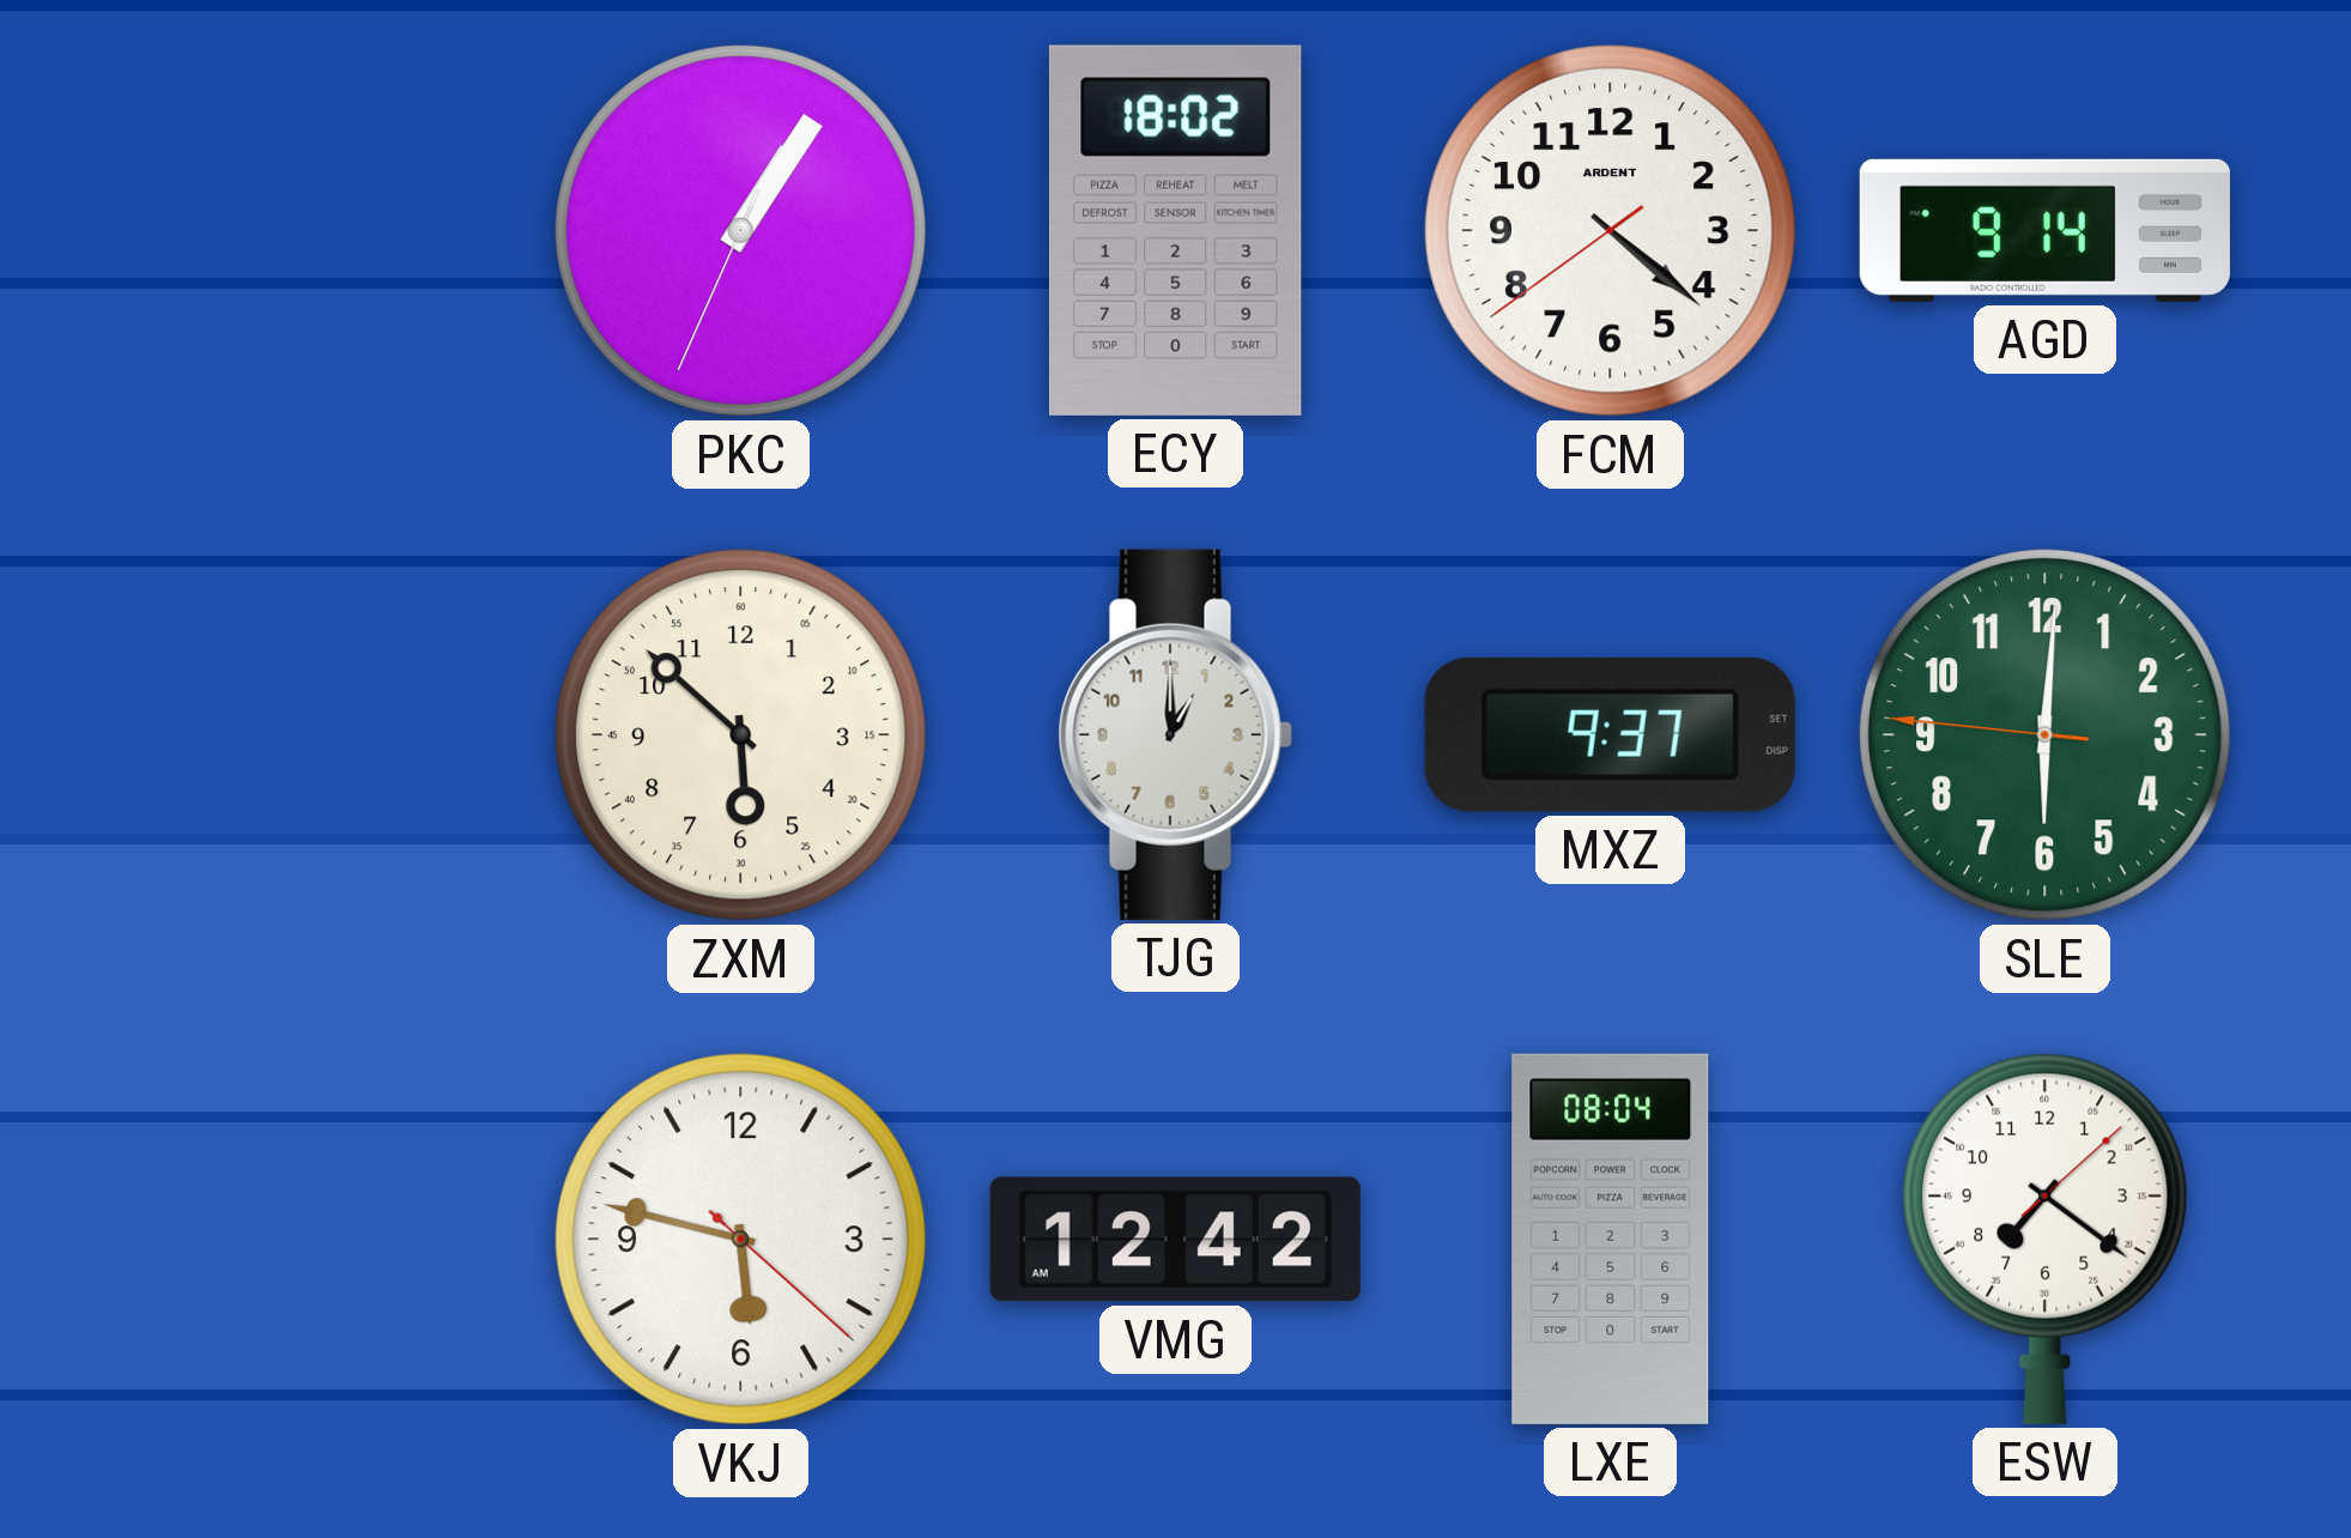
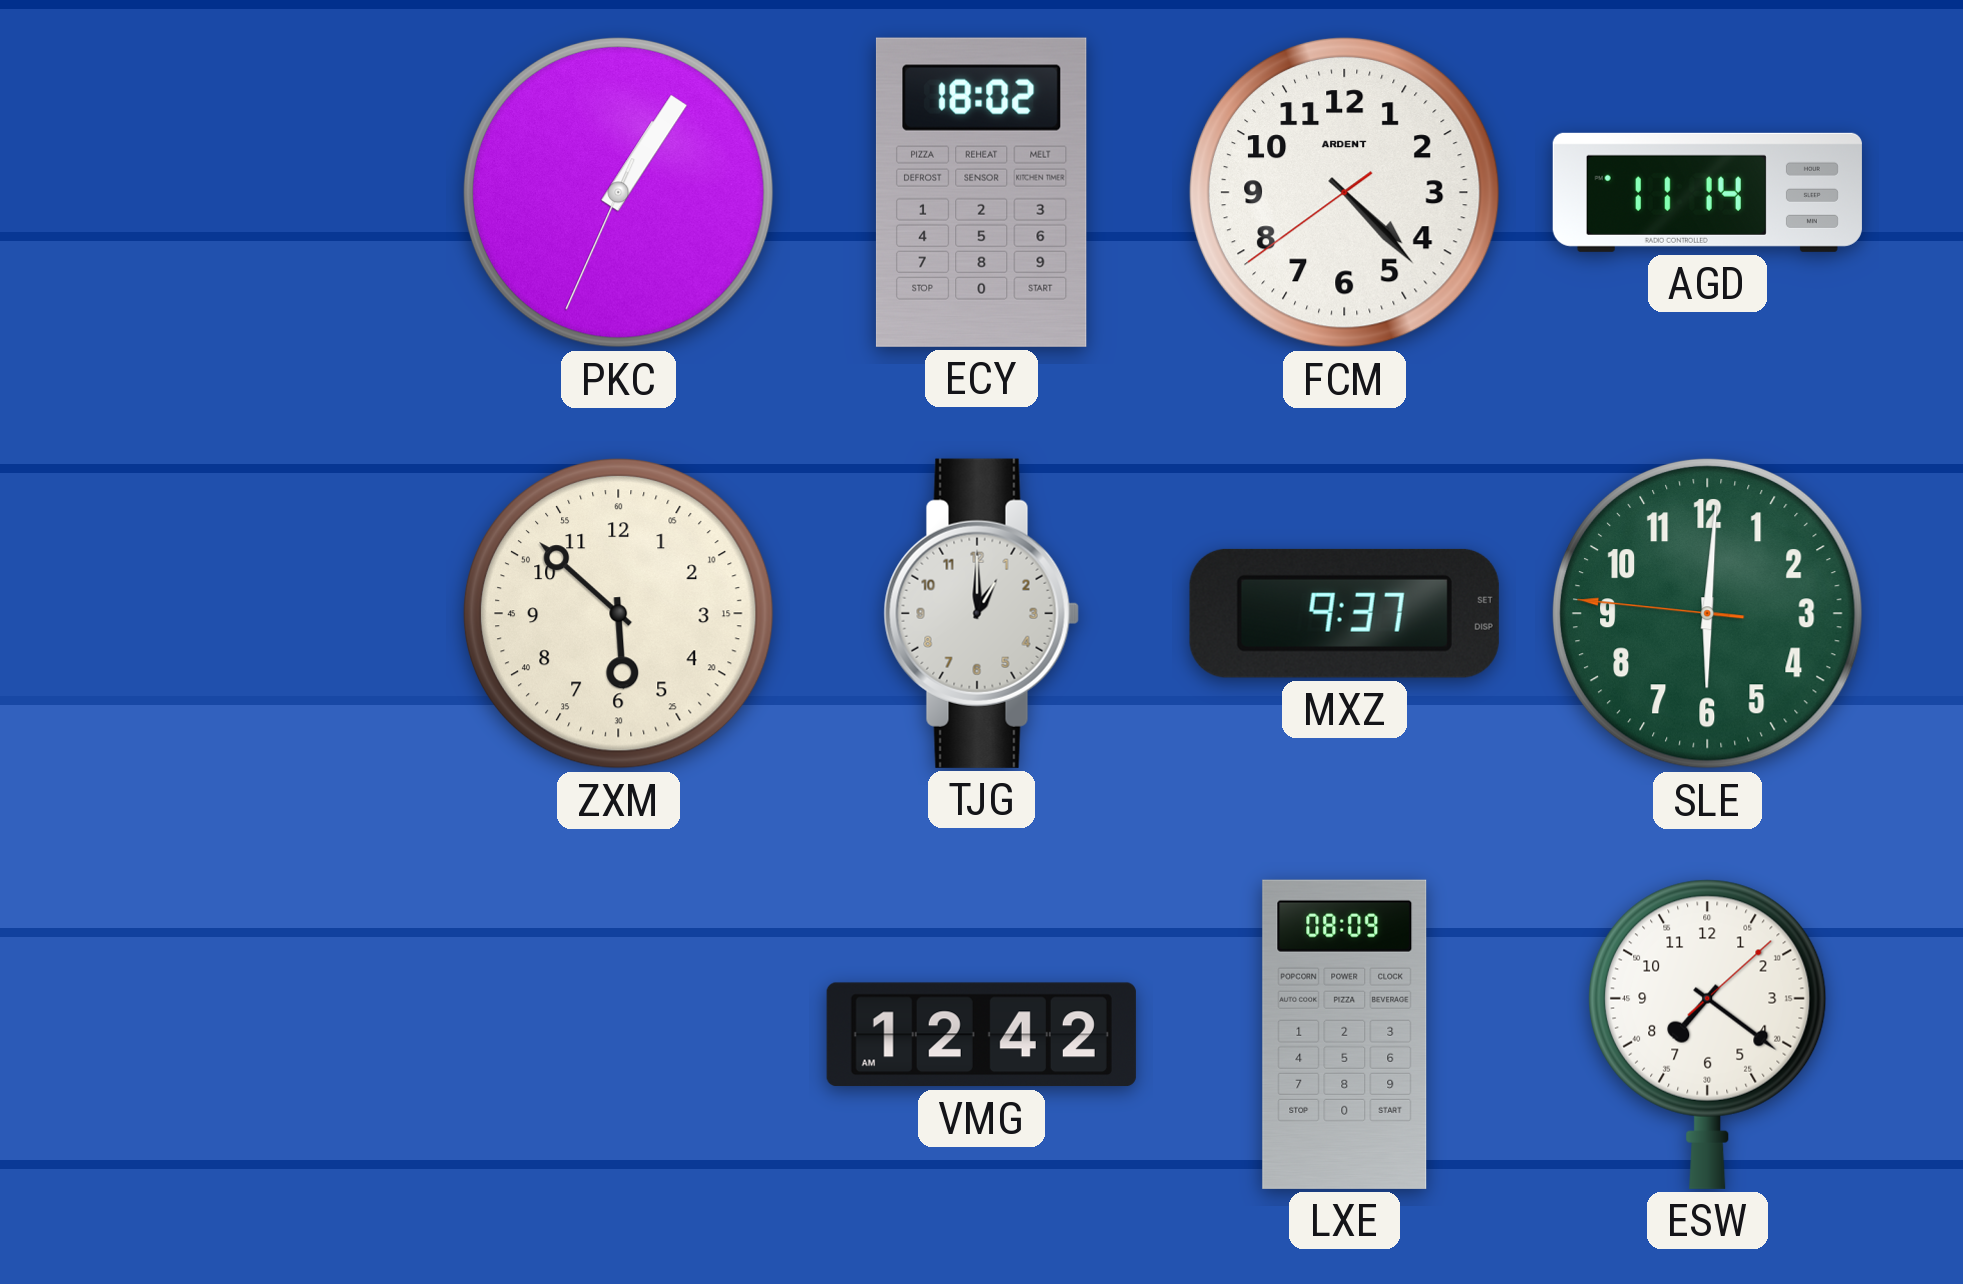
FCM: 4:21 -> 4:22 (1344, 192)
AGD: 9:14 -> 11:14 (1707, 192)
VKJ: 5:47 -> none (740, 1239)
LXE: 08:04 -> 08:09 (1345, 1034)
